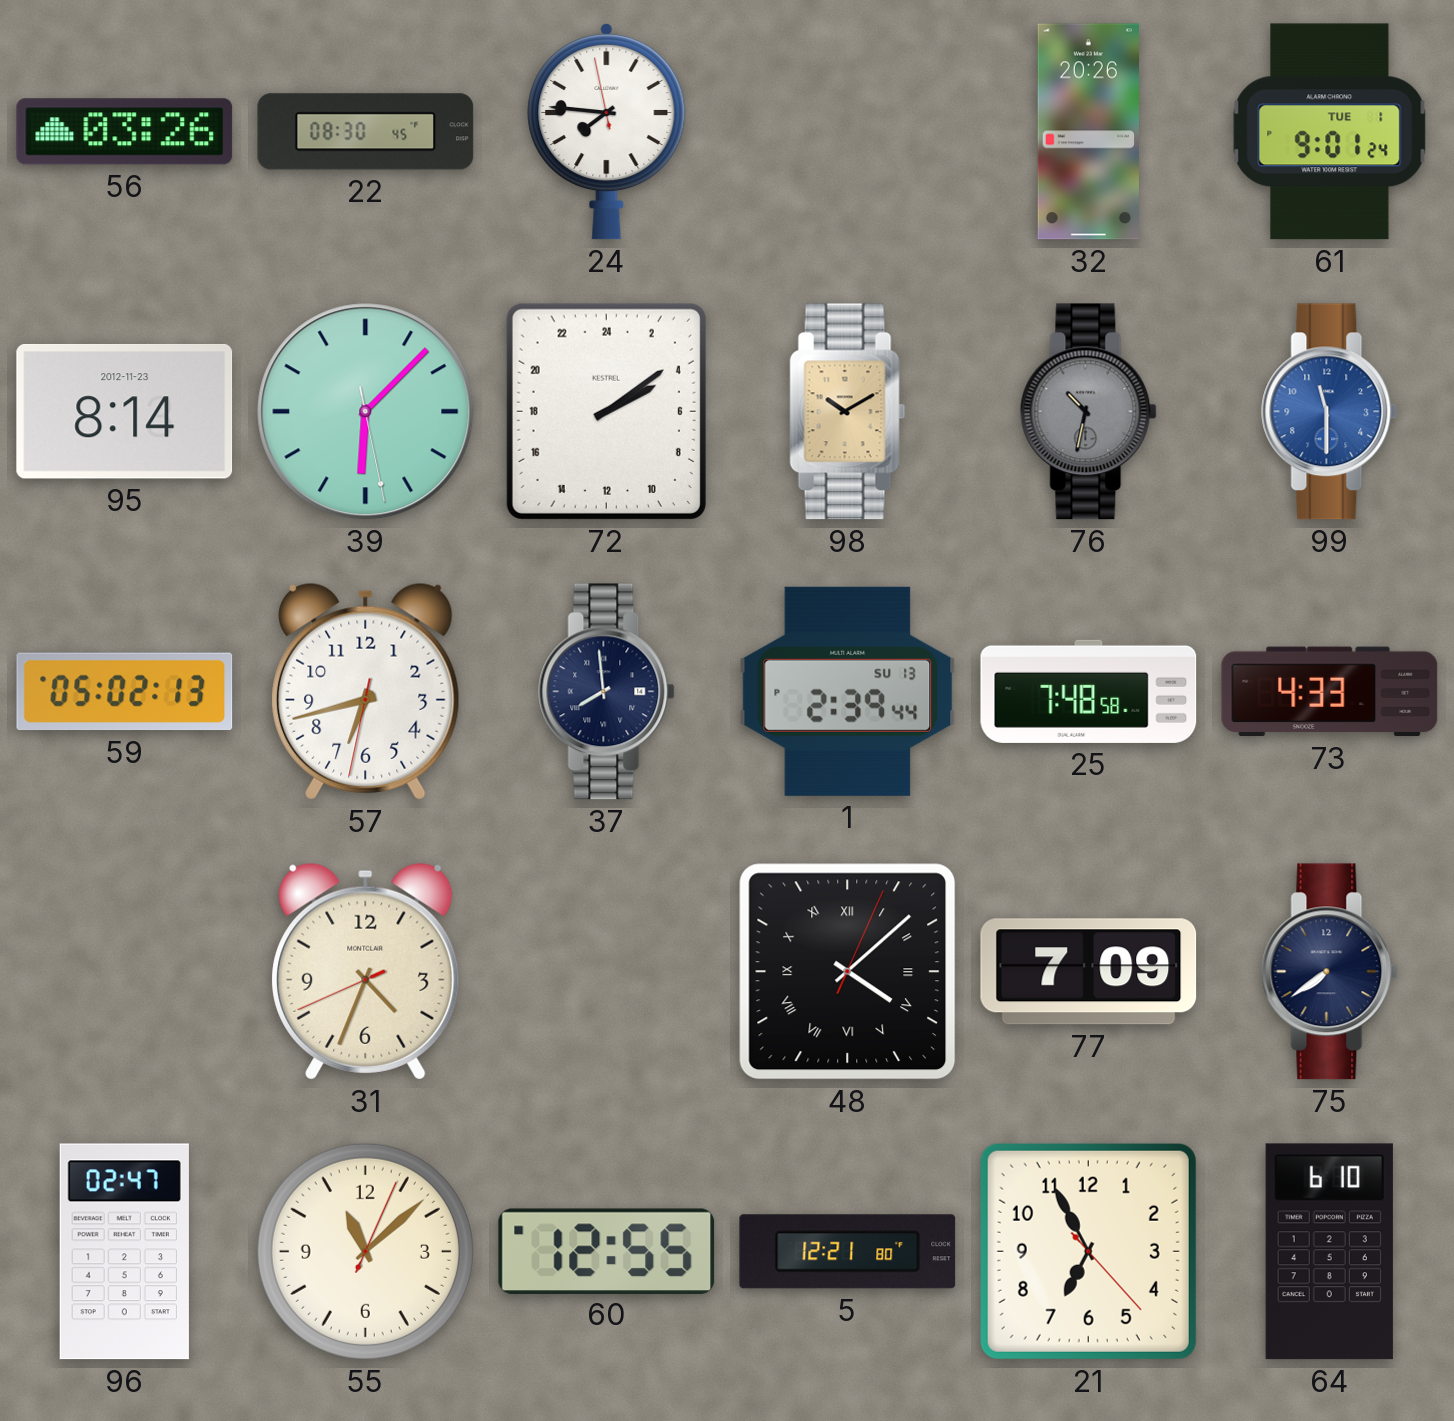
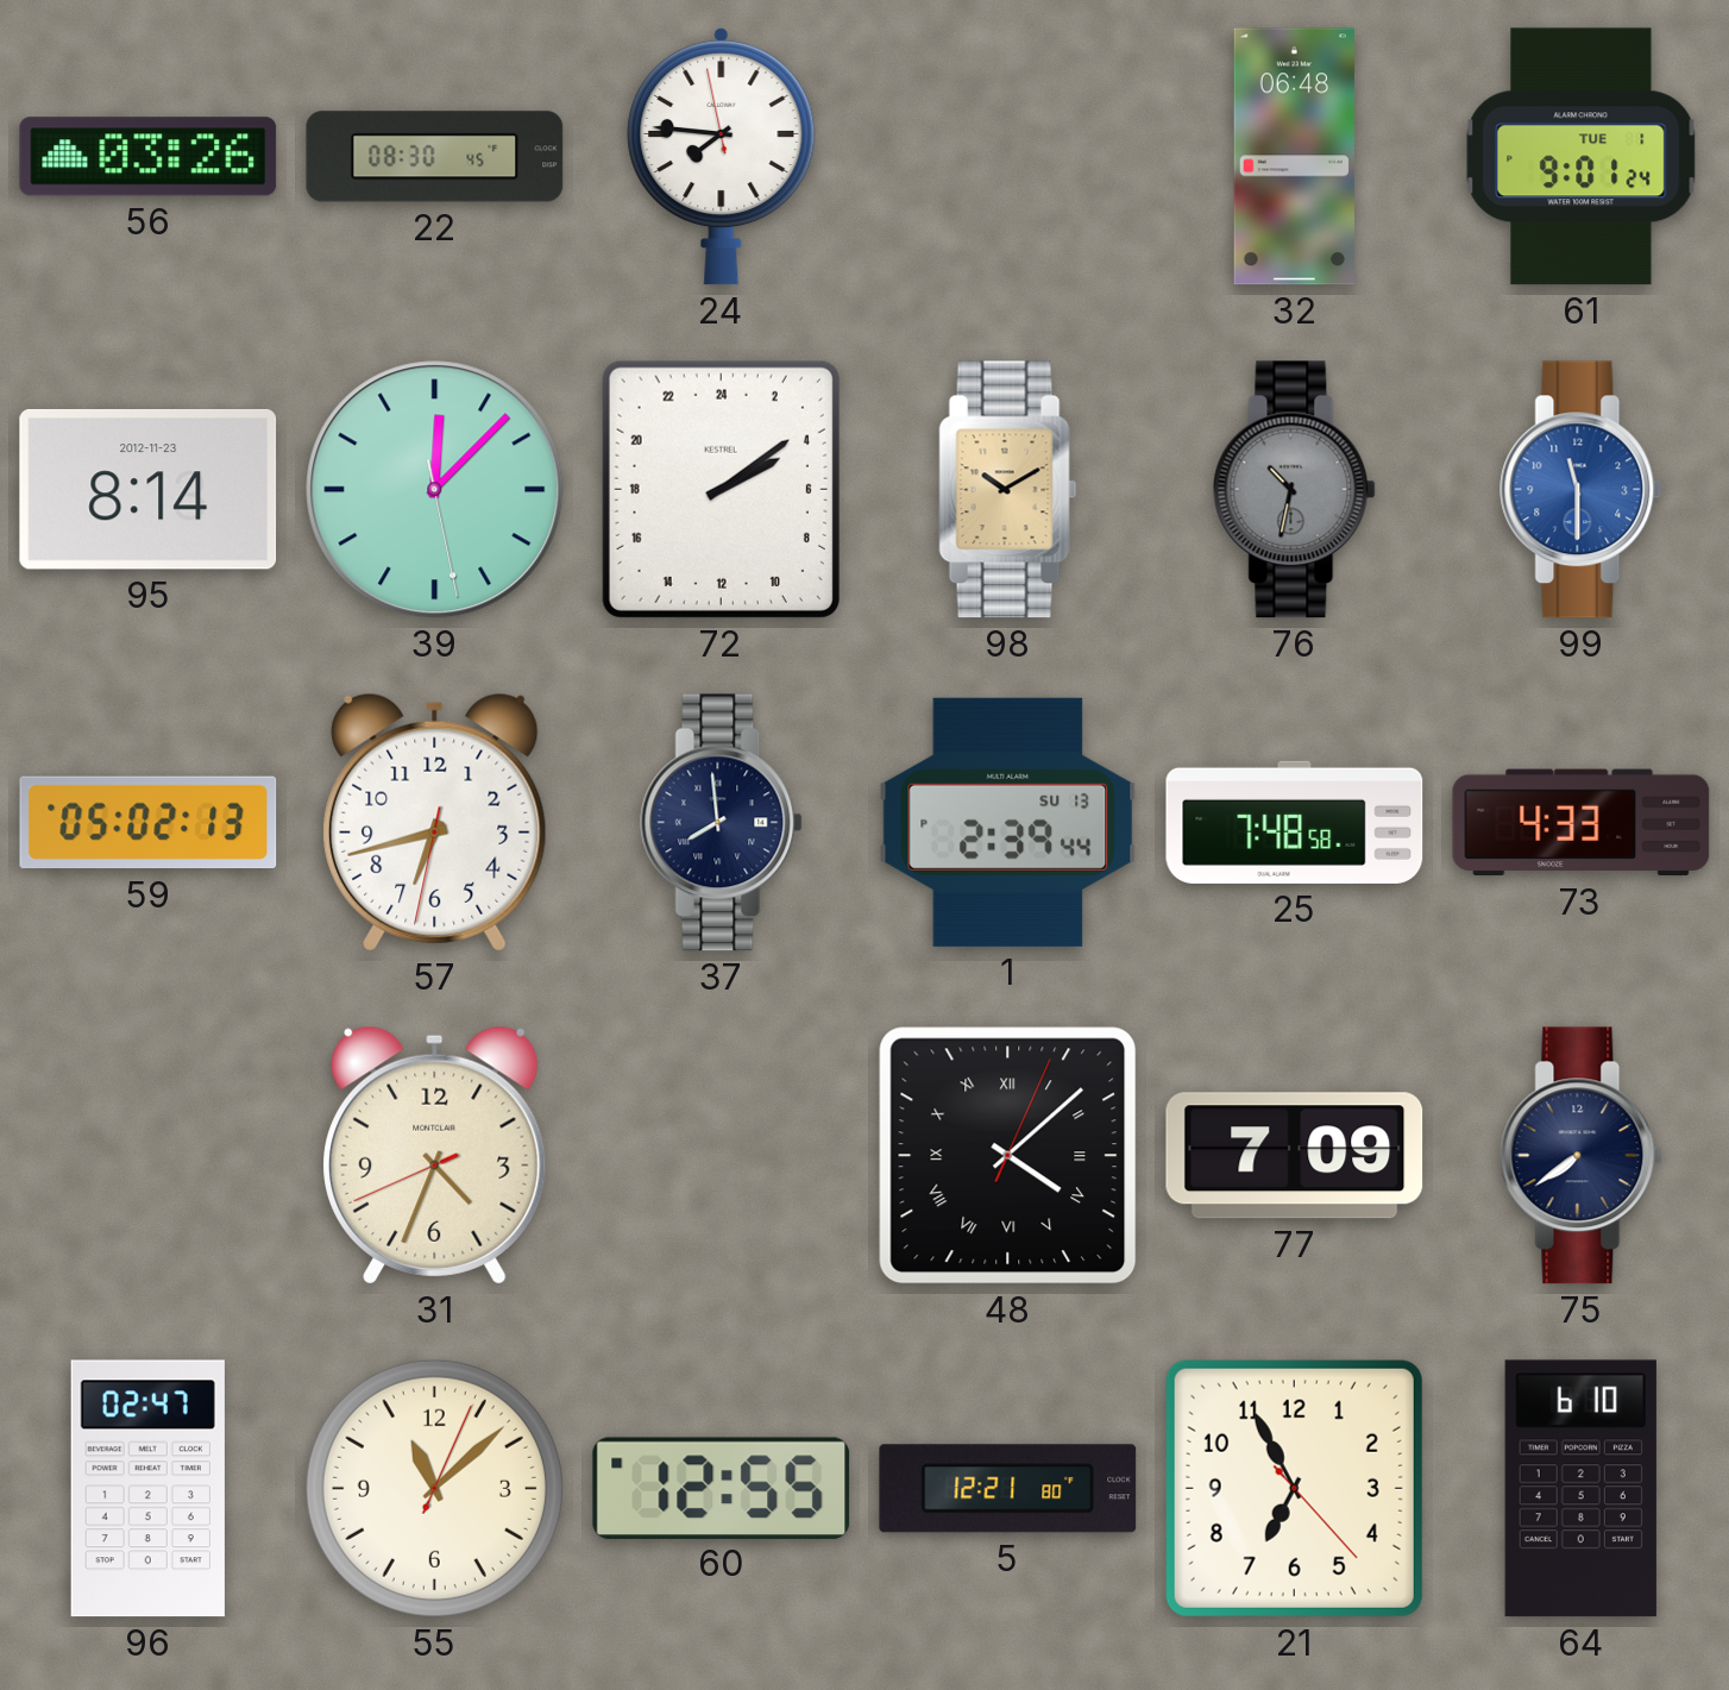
32: 20:26 -> 06:48 (1294, 157)
39: 6:07 -> 12:07 (435, 490)
